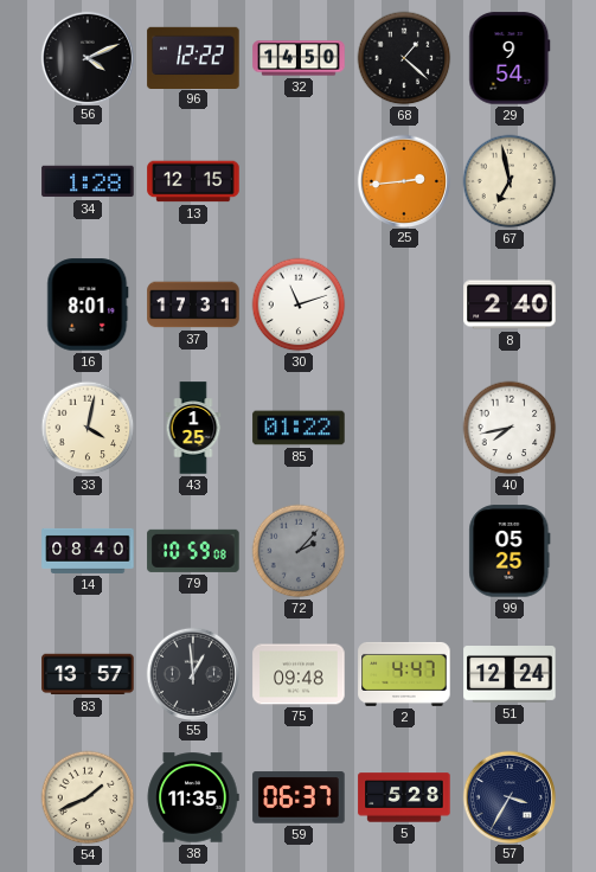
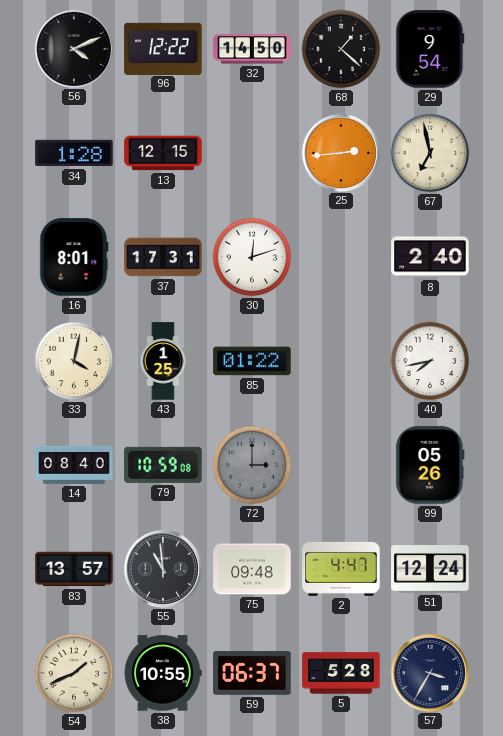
30: 11:12 -> 12:12 (252, 257)
72: 2:07 -> 3:00 (252, 465)
99: 05:25 -> 05:26 (430, 465)
55: 12:59 -> 10:59 (162, 568)
38: 11:35 -> 10:55 (163, 673)
